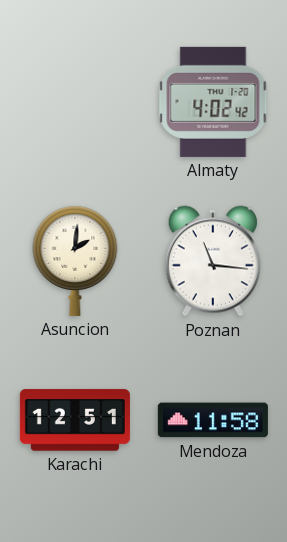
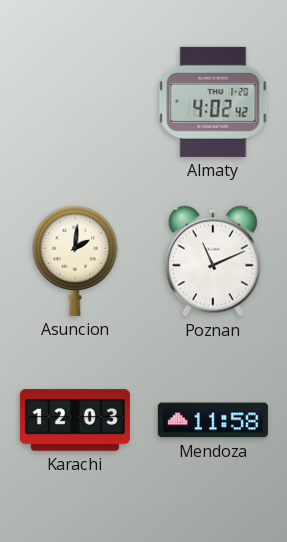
Poznan: 11:16 -> 11:11 (213, 261)
Karachi: 12:51 -> 12:03 (75, 420)
